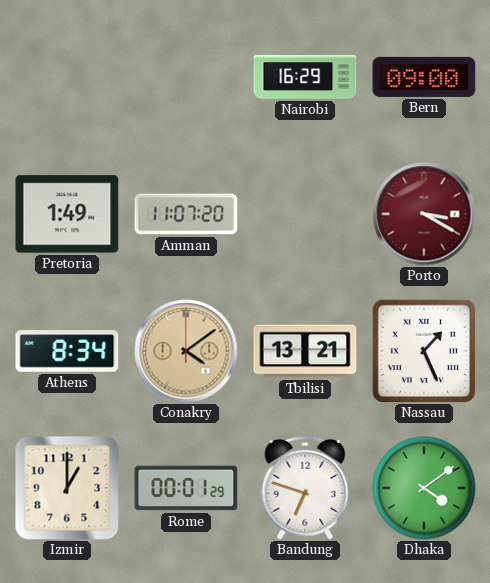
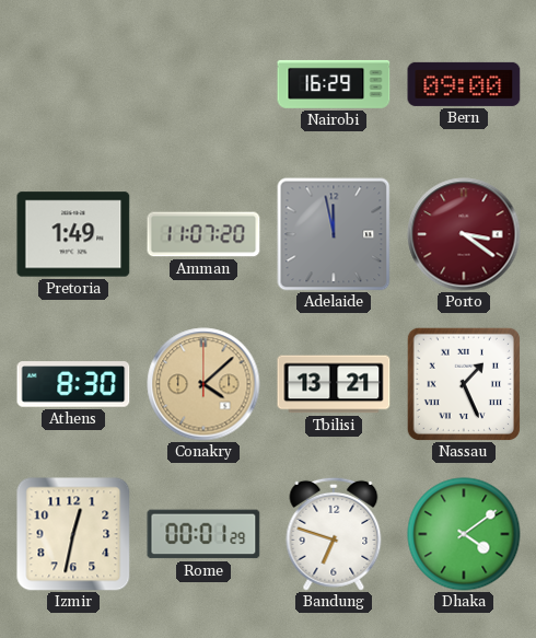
Adelaide: none -> 11:58 (334, 234)
Porto: 3:20 -> 3:21 (464, 234)
Athens: 8:34 -> 8:30 (73, 384)
Conakry: 4:09 -> 4:08 (203, 384)
Izmir: 1:00 -> 12:32 (73, 534)
